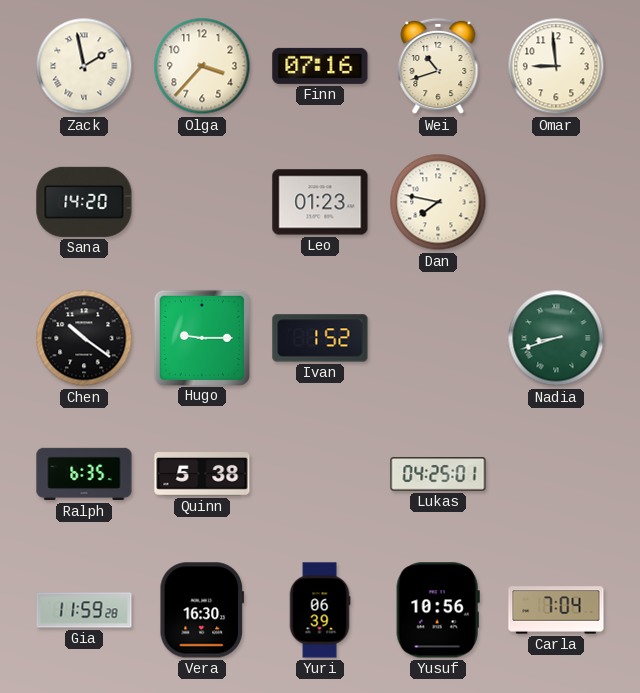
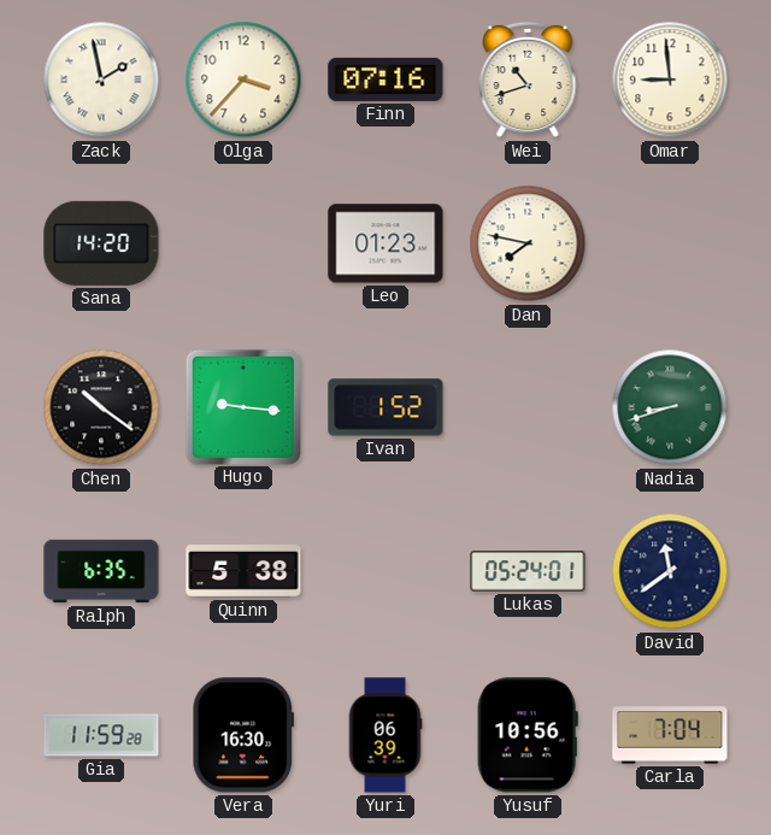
Hugo: 9:15 -> 9:16 (242, 406)
Lukas: 04:25 -> 05:24 (528, 571)
David: none -> 11:39 (670, 571)
